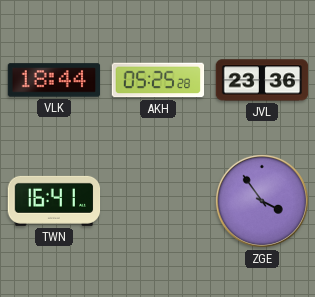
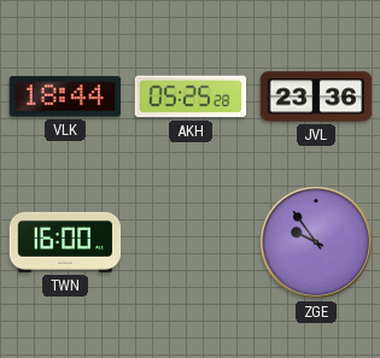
TWN: 16:41 -> 16:00 (65, 242)
ZGE: 3:54 -> 9:54 (316, 242)
